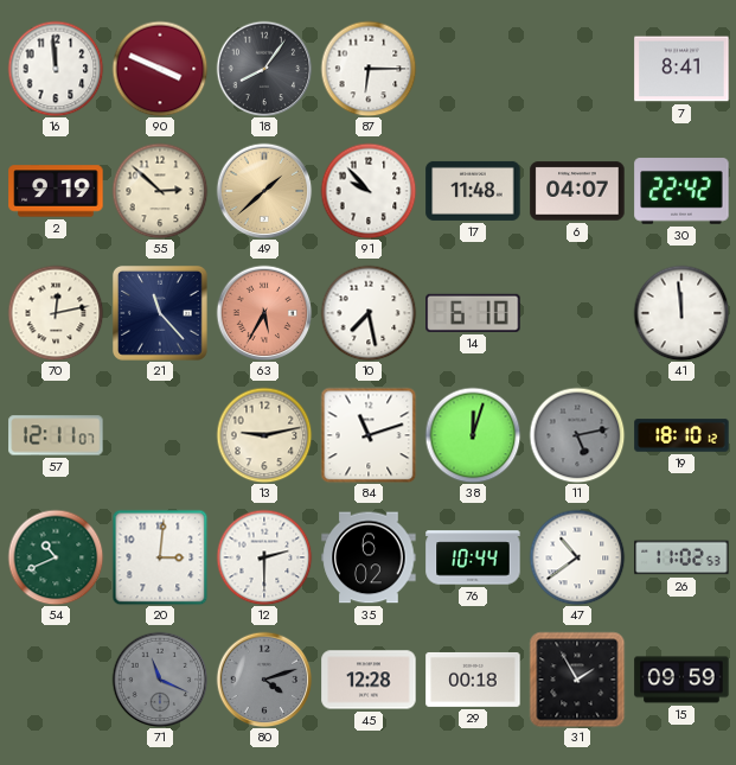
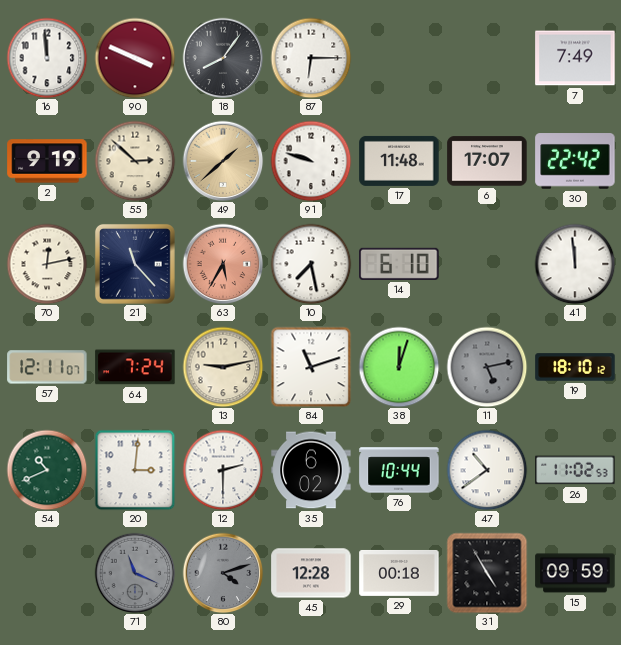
7: 8:41 -> 7:49 (575, 58)
91: 9:53 -> 9:48 (311, 161)
6: 04:07 -> 17:07 (487, 161)
64: none -> 7:24 (135, 367)
31: 1:55 -> 4:55 (487, 573)
